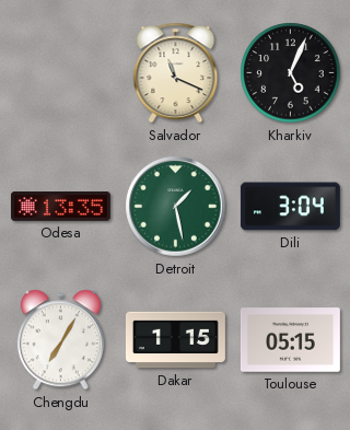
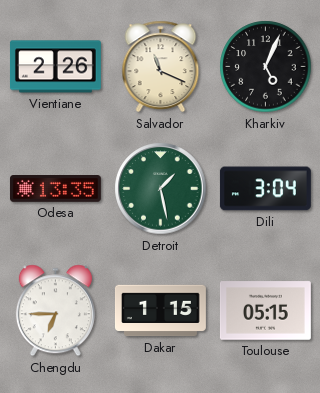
Vientiane: none -> 2:26 (55, 67)
Chengdu: 7:05 -> 6:45 (55, 311)
